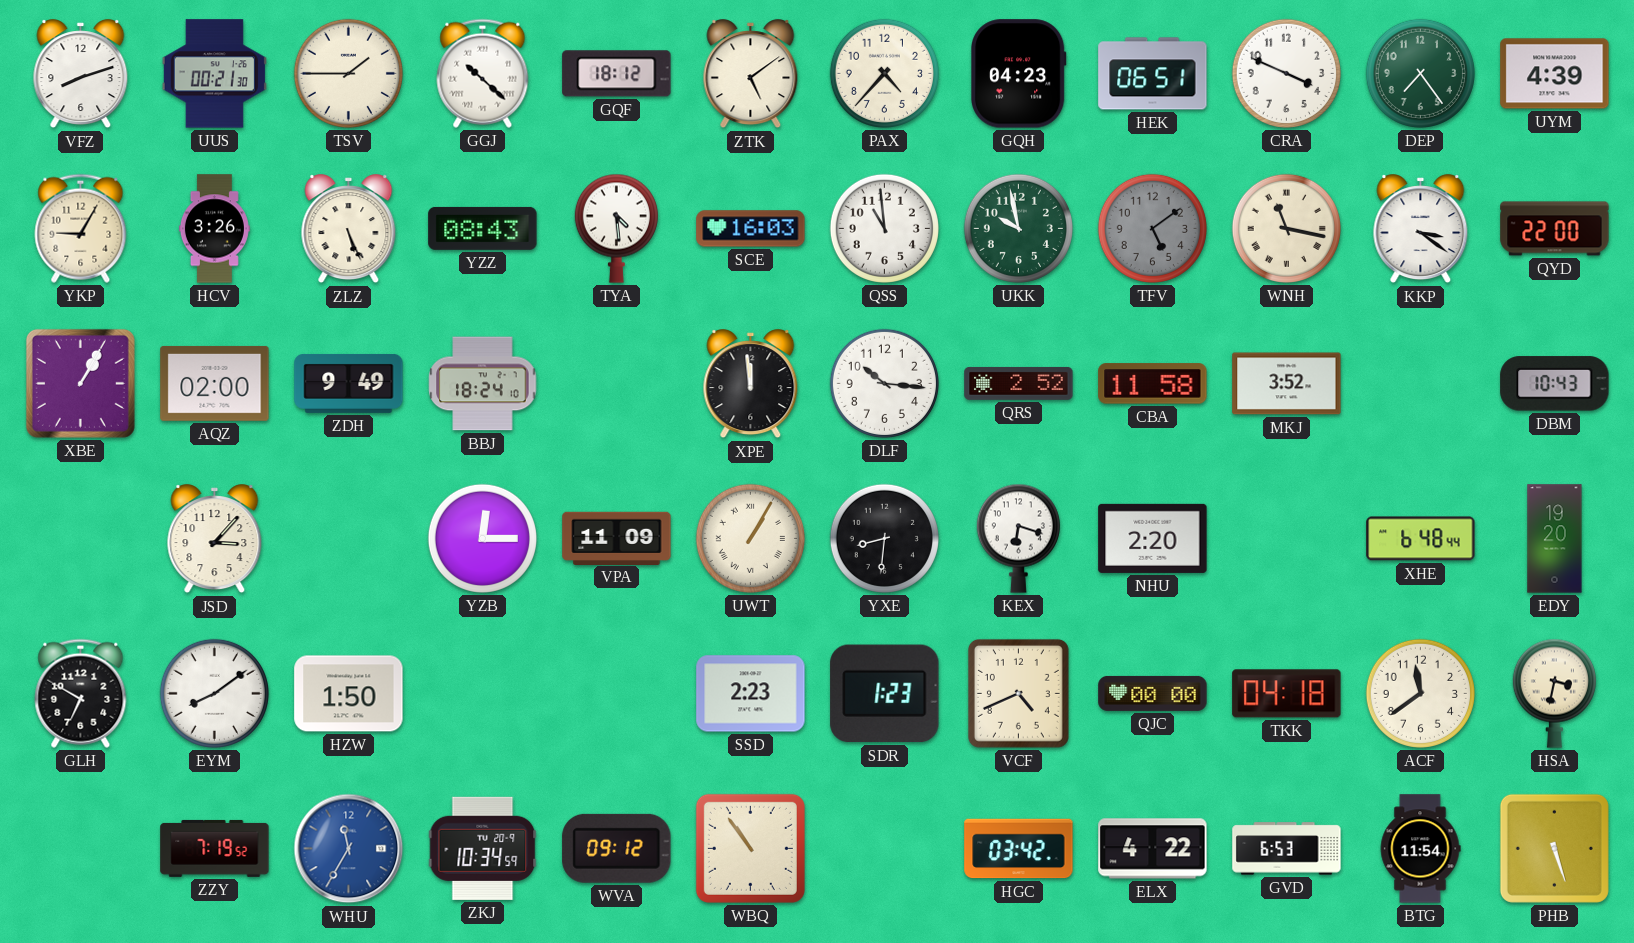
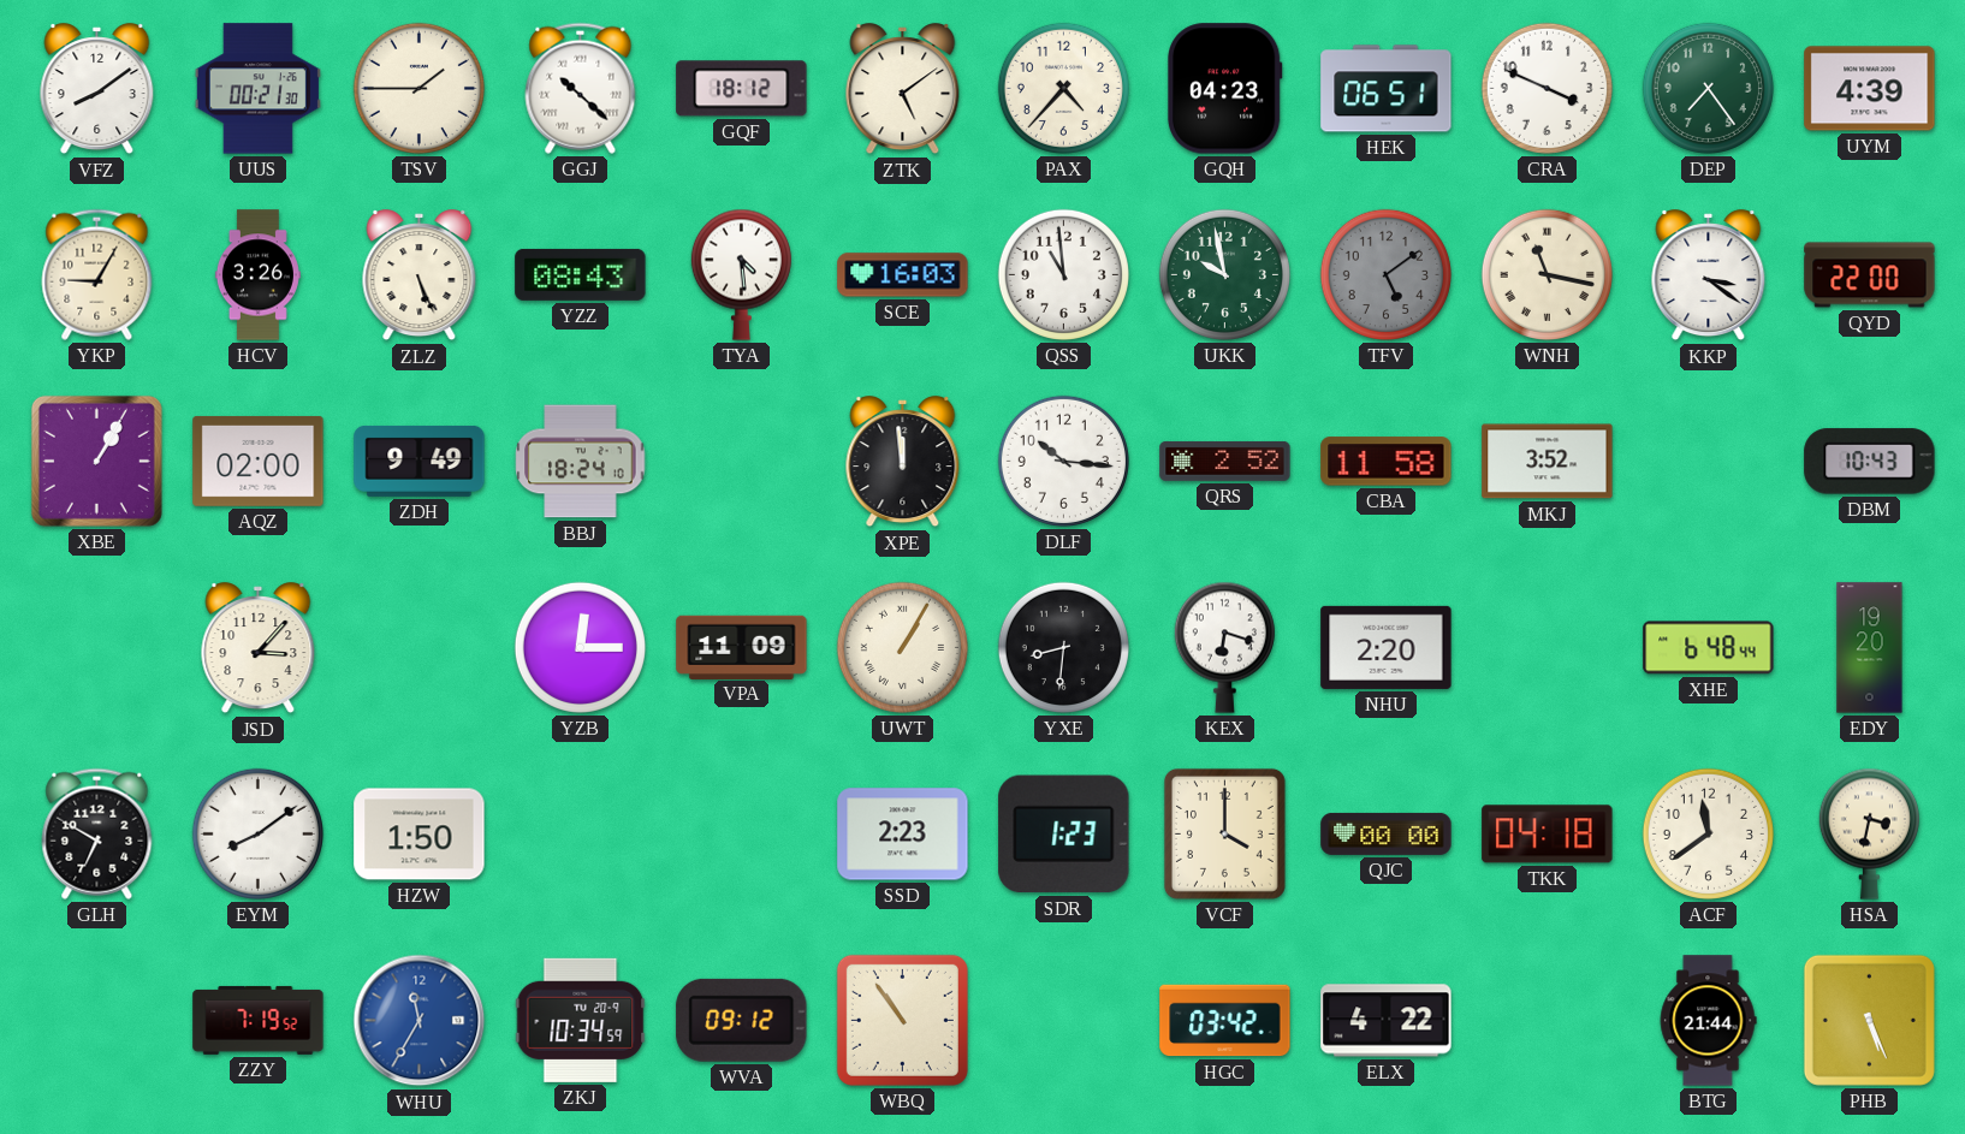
VFZ: 8:12 -> 8:09 (97, 89)
VCF: 4:41 -> 4:00 (1224, 833)
GVD: 6:53 -> none (1287, 849)
BTG: 11:54 -> 21:44 (1708, 1021)
PHB: 5:27 -> 5:26 (1869, 1020)
